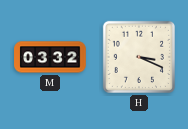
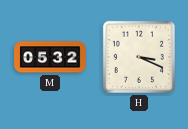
M: 03:32 -> 05:32 (50, 57)
